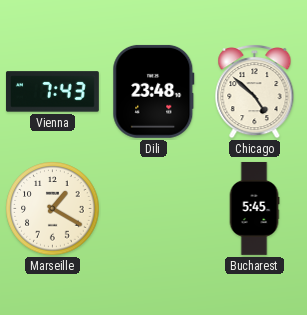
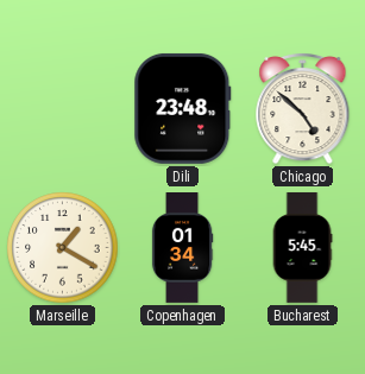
Vienna: 7:43 -> none (52, 92)
Copenhagen: none -> 01:34 (182, 248)
